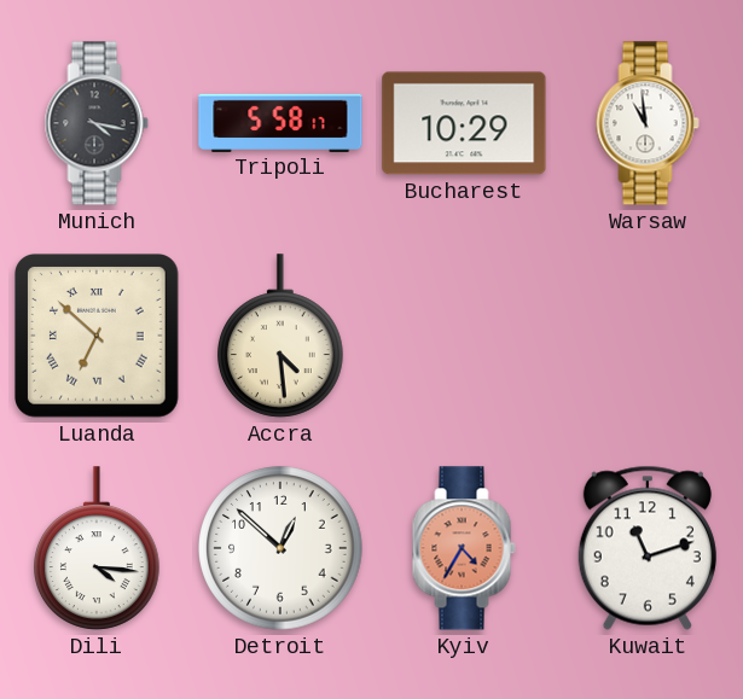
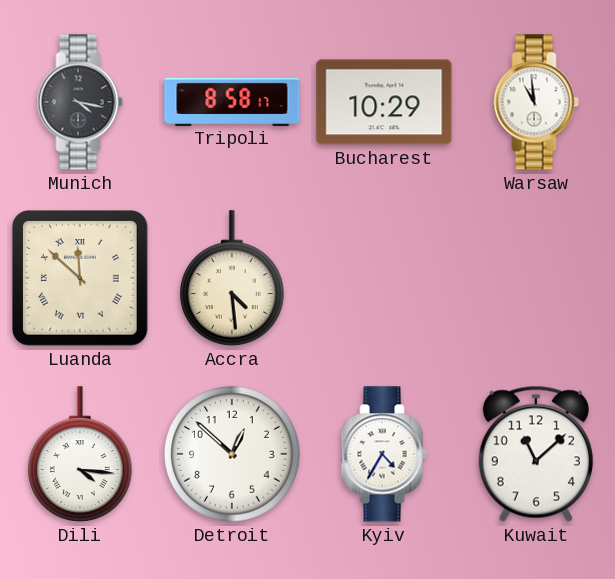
Tripoli: 5:58 -> 8:58 (232, 101)
Luanda: 6:52 -> 11:52 (81, 279)
Kyiv dial: salmon -> white (384, 454)
Kuwait: 11:12 -> 11:08 (536, 454)
